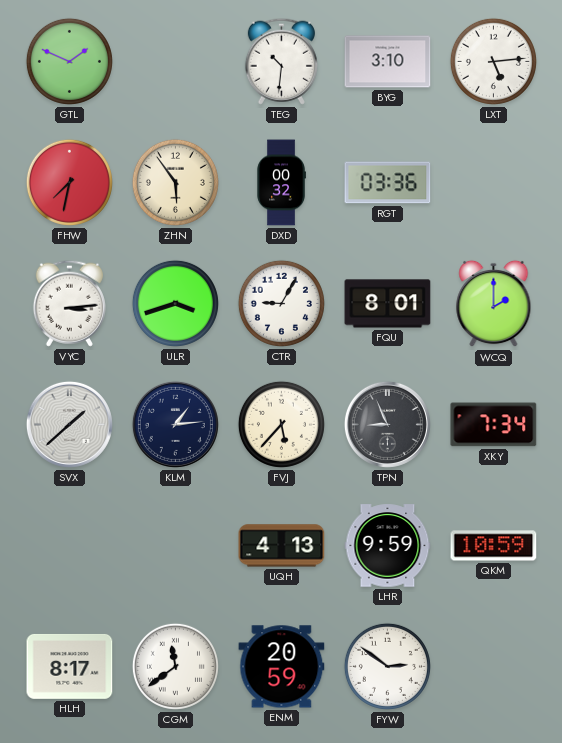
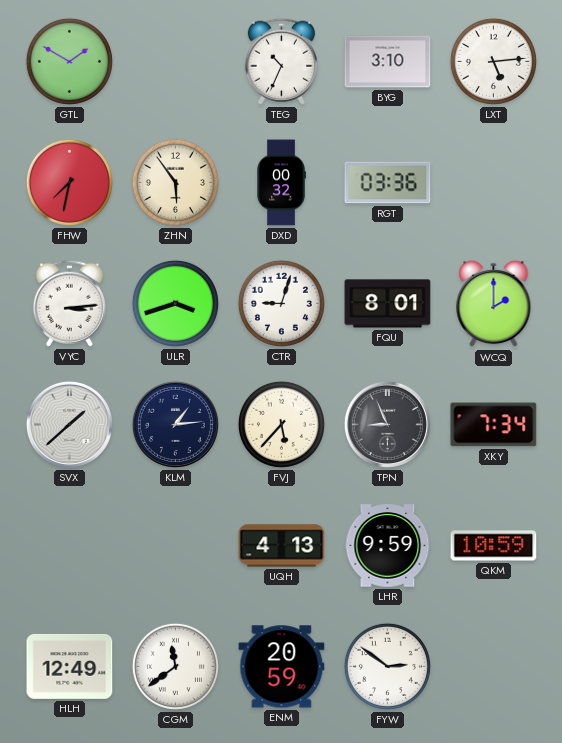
GTL: 1:49 -> 1:50 (69, 61)
TEG: 10:31 -> 10:34 (281, 61)
CTR: 9:05 -> 9:03 (281, 303)
HLH: 8:17 -> 12:49 (70, 666)
